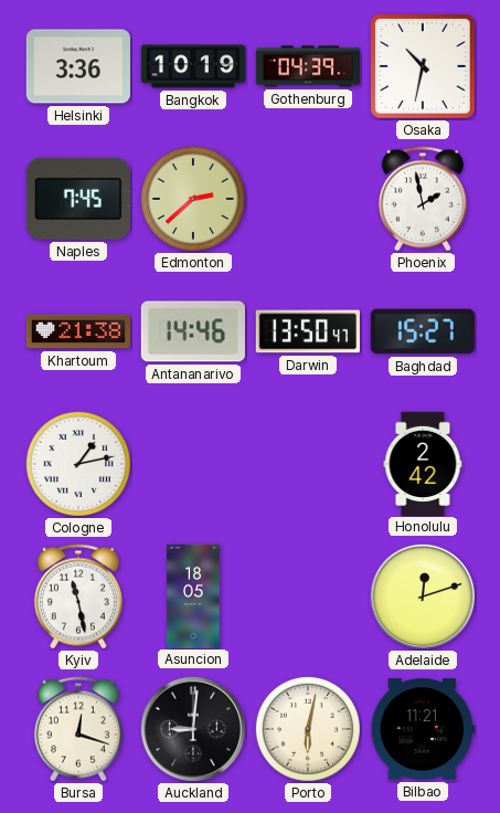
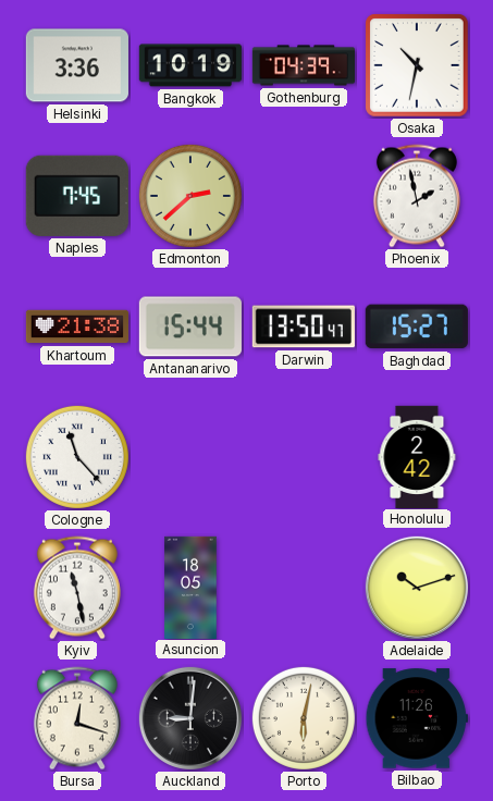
Antananarivo: 14:46 -> 15:44 (190, 326)
Cologne: 1:13 -> 11:23 (77, 457)
Adelaide: 12:12 -> 10:12 (417, 588)
Bilbao: 11:21 -> 11:26 (417, 718)
